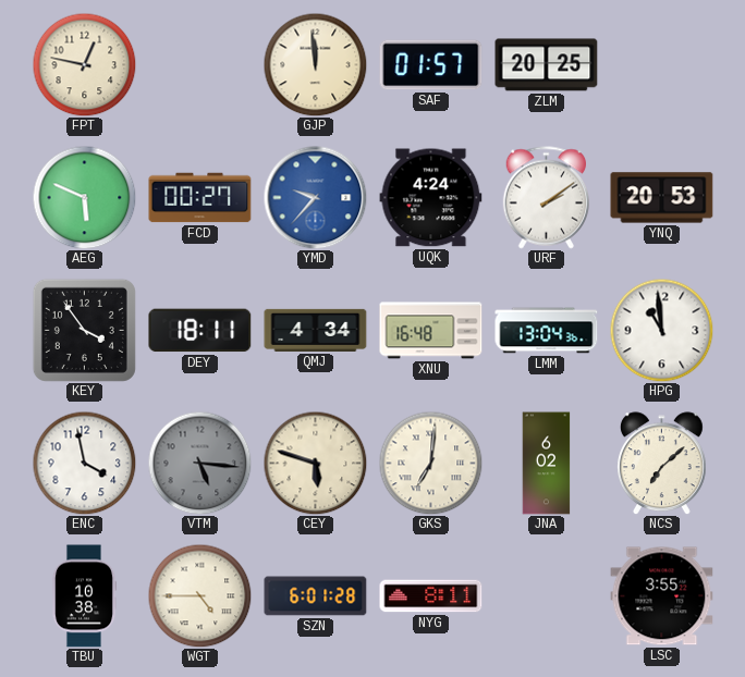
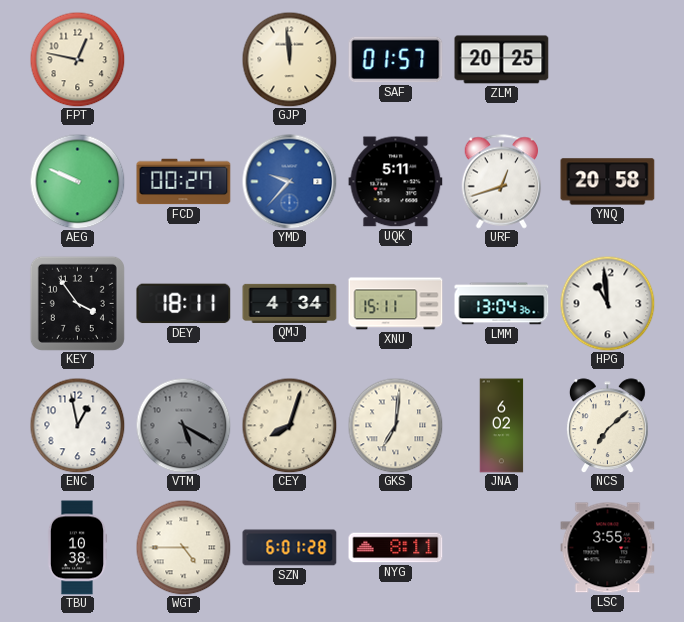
AEG: 5:49 -> 9:49 (77, 181)
UQK: 4:24 -> 5:11 (396, 182)
URF: 2:09 -> 12:42 (502, 182)
YNQ: 20:53 -> 20:58 (608, 182)
XNU: 16:48 -> 15:11 (396, 304)
ENC: 3:58 -> 12:58 (77, 425)
VTM: 5:16 -> 5:20 (183, 425)
CEY: 5:48 -> 8:03 (289, 425)
